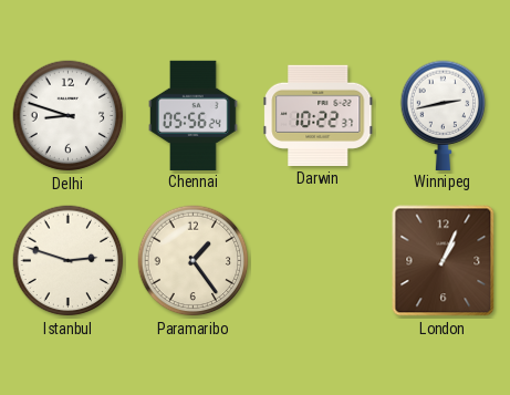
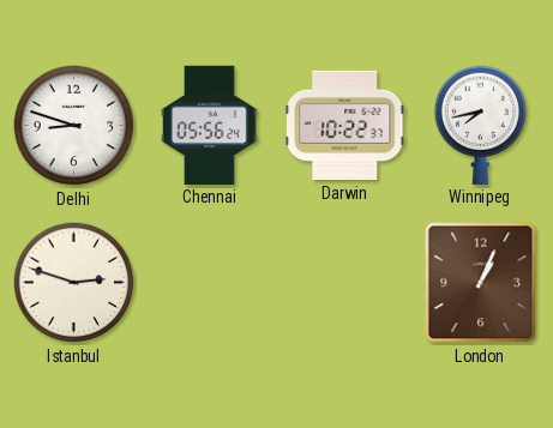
Winnipeg: 2:43 -> 7:43 (481, 125)
Paramaribo: 1:24 -> none (194, 261)
